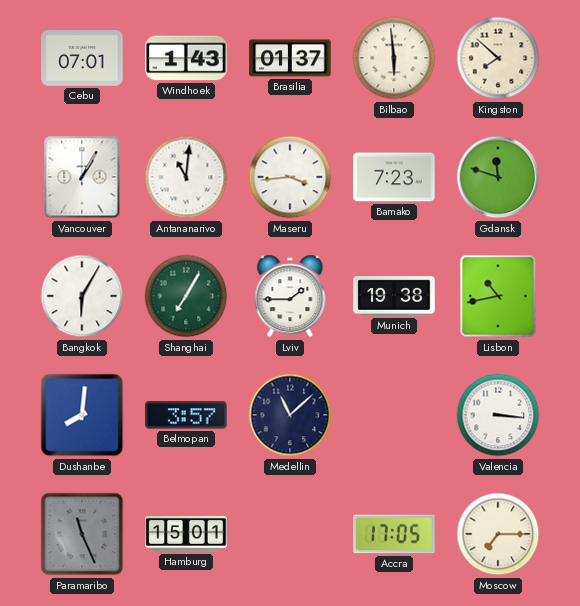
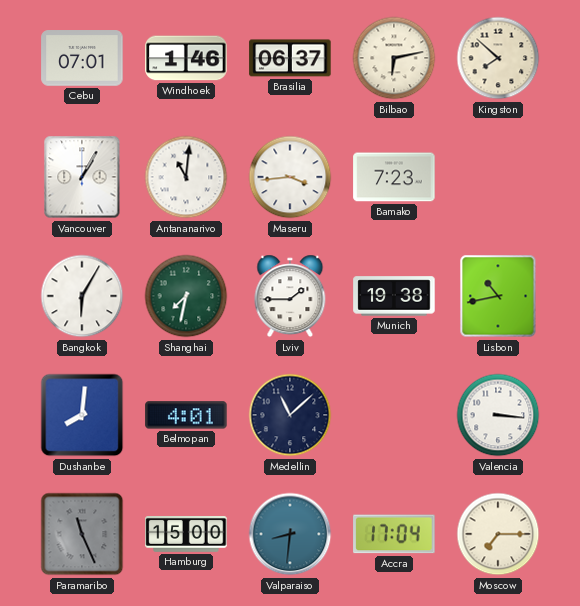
Windhoek: 1:43 -> 1:46 (186, 58)
Brasilia: 01:37 -> 06:37 (290, 58)
Bilbao: 5:59 -> 6:13 (394, 58)
Gdansk: 11:48 -> none (498, 177)
Shanghai: 7:05 -> 7:32 (186, 296)
Belmopan: 3:57 -> 4:01 (186, 415)
Hamburg: 15:01 -> 15:00 (186, 535)
Valparaiso: none -> 8:31 (290, 534)
Accra: 17:05 -> 17:04 (394, 534)
